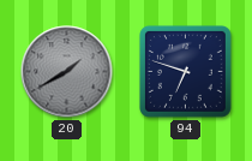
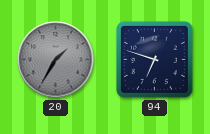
20: 1:40 -> 1:35 (56, 60)
